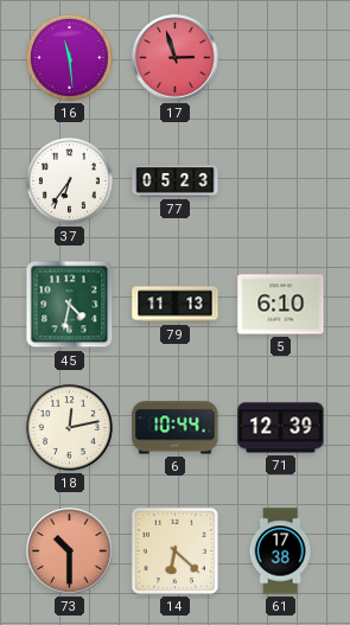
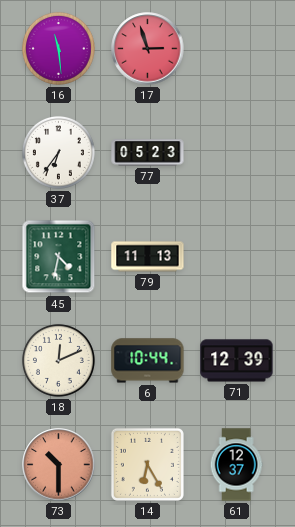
5: 6:10 -> none (281, 305)
18: 12:13 -> 12:11 (58, 360)
14: 6:22 -> 6:25 (147, 464)
61: 17:38 -> 12:37 (236, 465)
